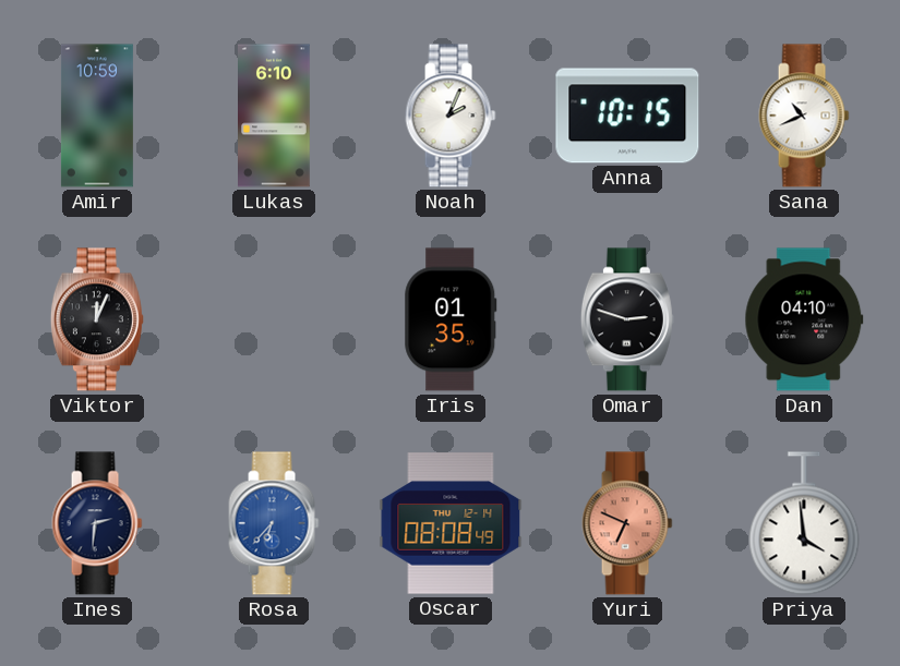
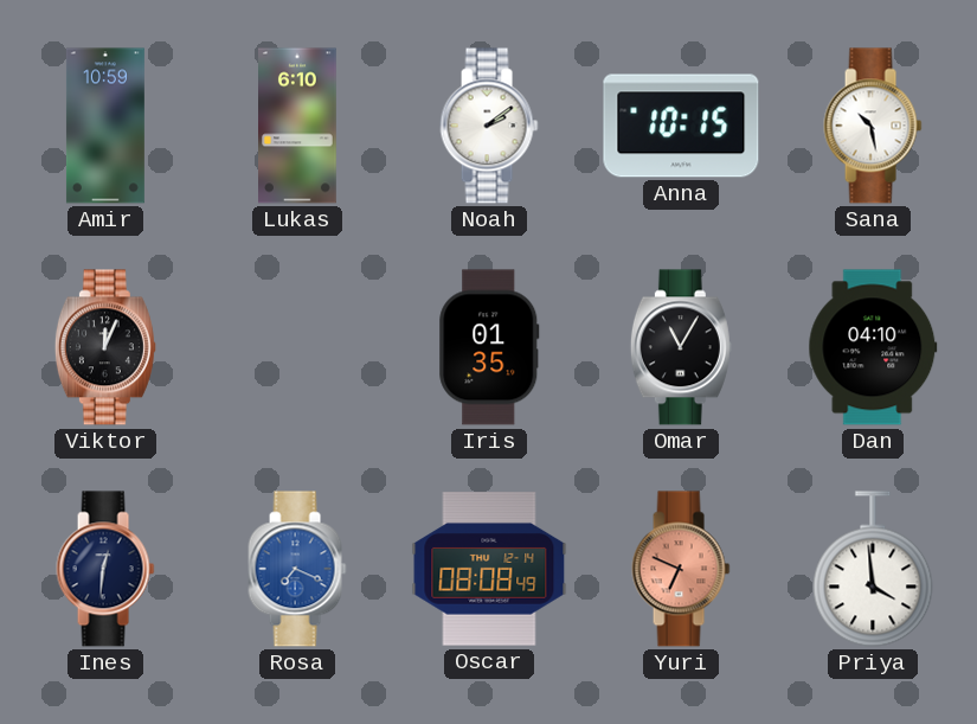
Noah: 2:04 -> 2:09 (489, 126)
Sana: 10:41 -> 10:28 (873, 126)
Omar: 2:48 -> 11:05 (681, 347)
Ines: 2:31 -> 12:31 (105, 569)
Rosa: 6:37 -> 7:19 (297, 569)
